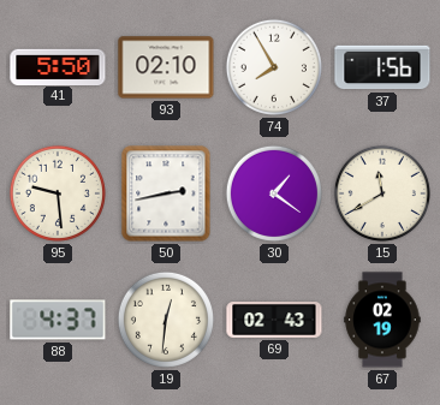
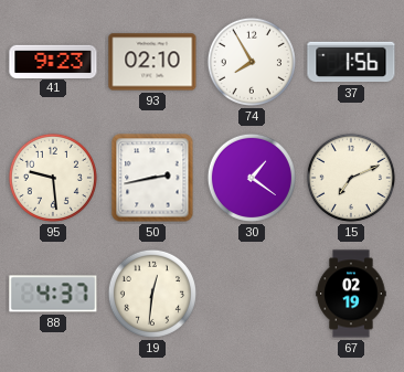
41: 5:50 -> 9:23 (53, 61)
15: 11:40 -> 7:11 (351, 178)
69: 02:43 -> none (274, 321)
